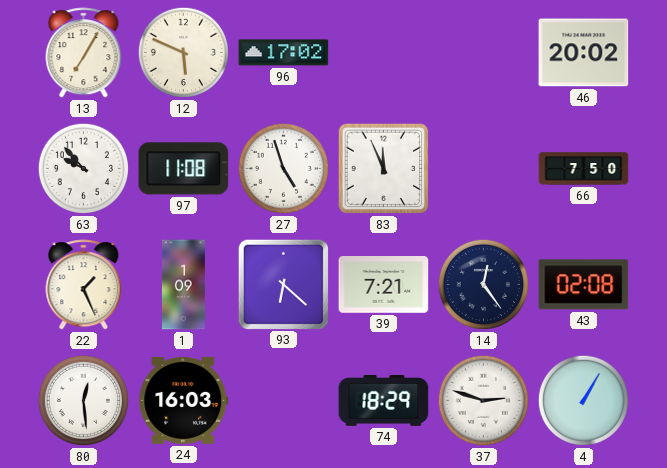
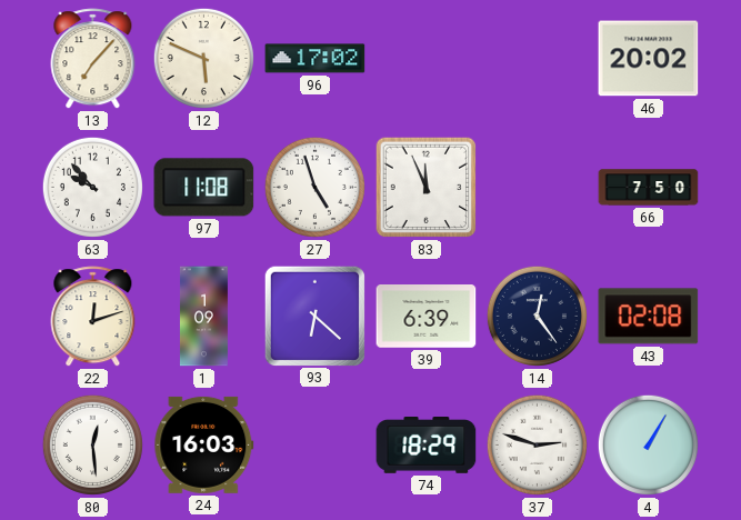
13: 7:05 -> 7:07 (93, 59)
22: 1:26 -> 12:12 (93, 317)
39: 7:21 -> 6:39 (427, 317)
